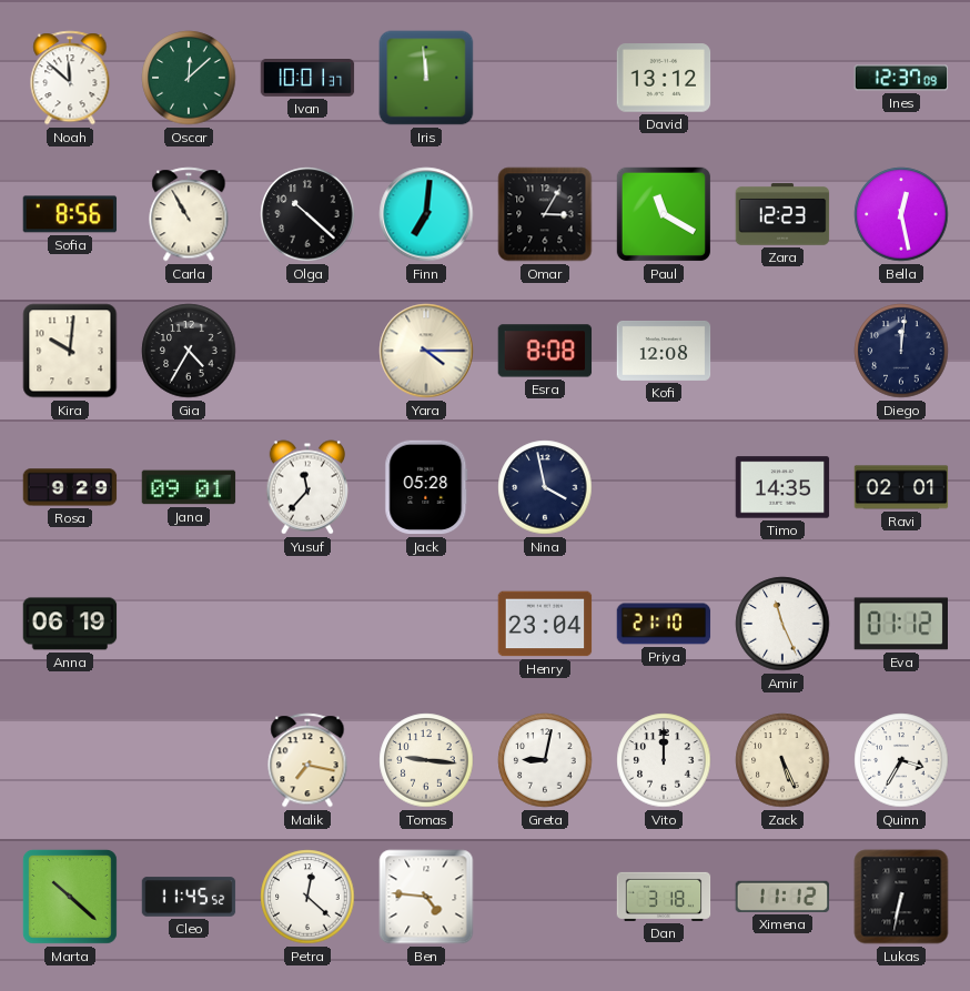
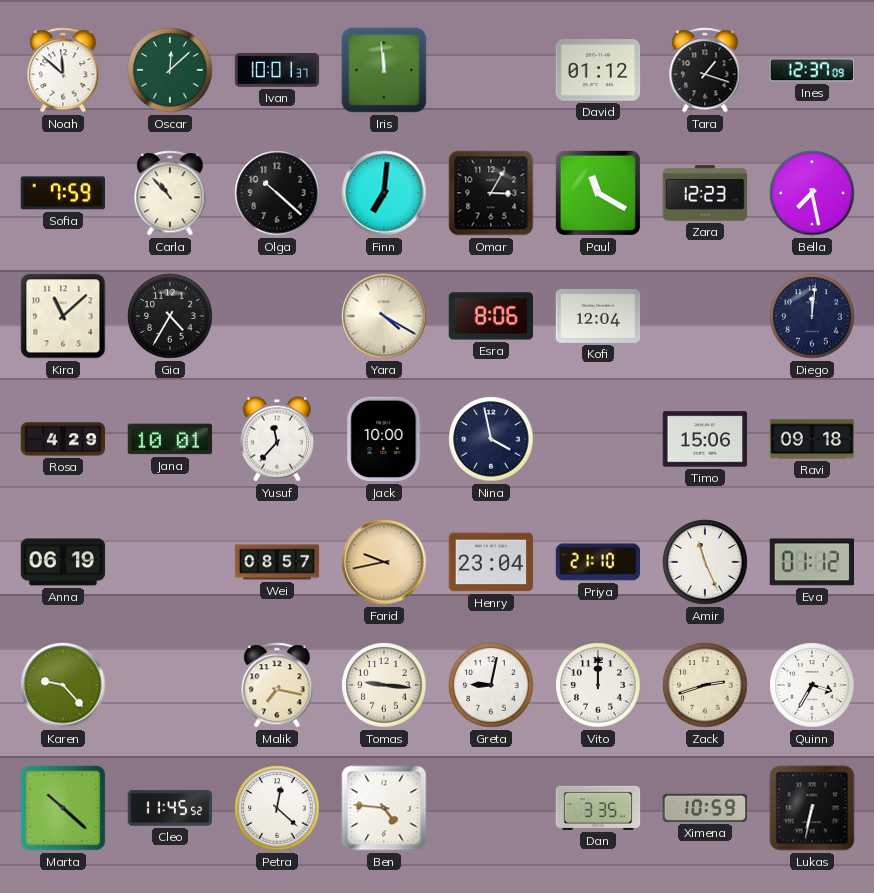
David: 13:12 -> 01:12 (598, 70)
Tara: none -> 1:18 (705, 70)
Sofia: 8:56 -> 7:59 (63, 193)
Carla: 10:55 -> 10:53 (170, 193)
Bella: 12:28 -> 7:28 (812, 193)
Kira: 10:01 -> 11:08 (63, 316)
Yara: 4:15 -> 4:20 (384, 316)
Esra: 8:08 -> 8:06 (491, 316)
Kofi: 12:08 -> 12:04 (598, 316)
Rosa: 9:29 -> 4:29 (63, 439)
Jana: 09:01 -> 10:01 (170, 439)
Jack: 05:28 -> 10:00 (384, 439)
Timo: 14:35 -> 15:06 (705, 439)
Ravi: 02:01 -> 09:18 (812, 439)
Wei: none -> 08:57 (277, 562)
Farid: none -> 9:43 (384, 562)
Karen: none -> 9:23 (63, 685)
Zack: 5:26 -> 2:42 (705, 685)
Dan: 3:18 -> 3:35 (598, 808)
Ximena: 11:12 -> 10:59 (705, 808)
